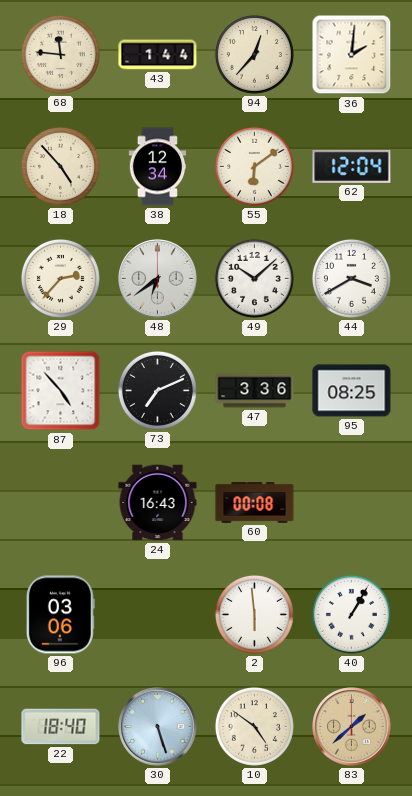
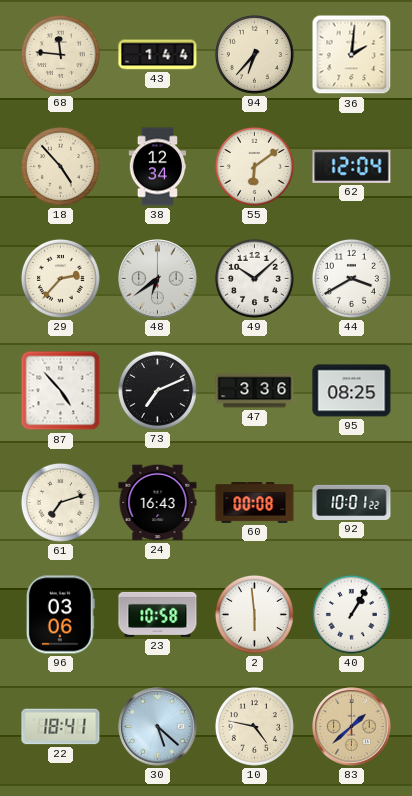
94: 12:37 -> 6:37 (254, 54)
61: none -> 7:12 (60, 502)
92: none -> 10:01 (352, 502)
23: none -> 10:58 (158, 614)
22: 18:40 -> 18:41 (61, 727)
30: 5:27 -> 5:22 (158, 727)
10: 4:51 -> 4:47 (254, 726)
